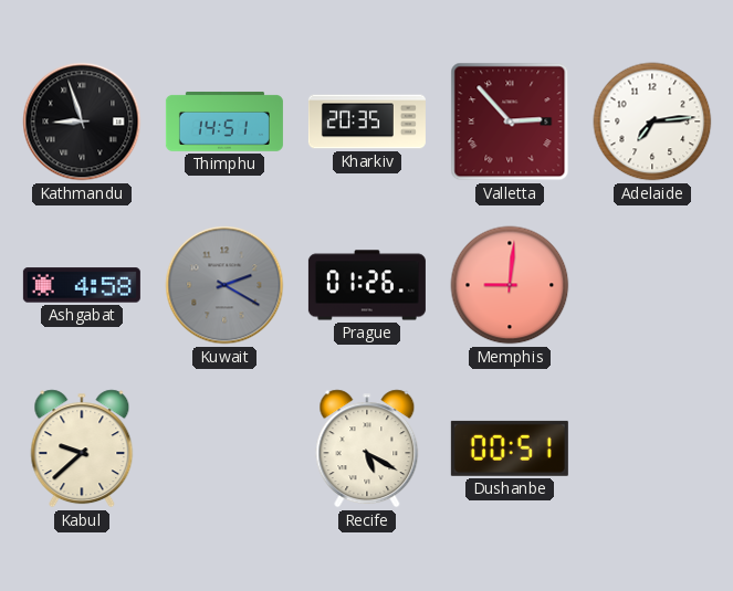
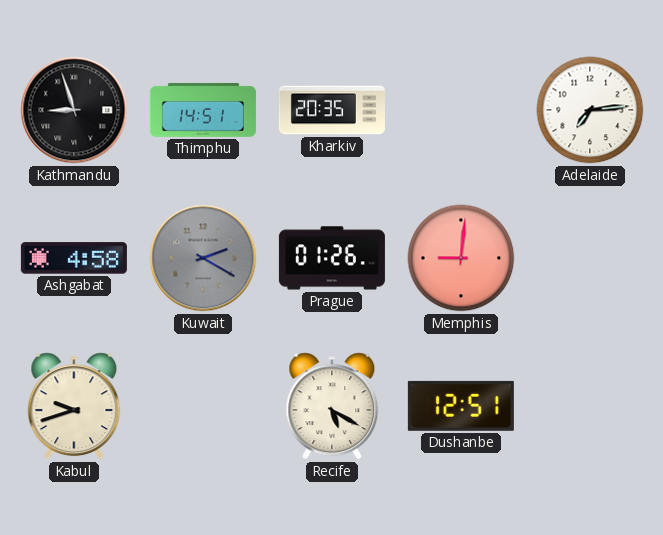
Valletta: 2:53 -> none (510, 122)
Kabul: 9:38 -> 9:42 (74, 406)
Dushanbe: 00:51 -> 12:51 (461, 406)
